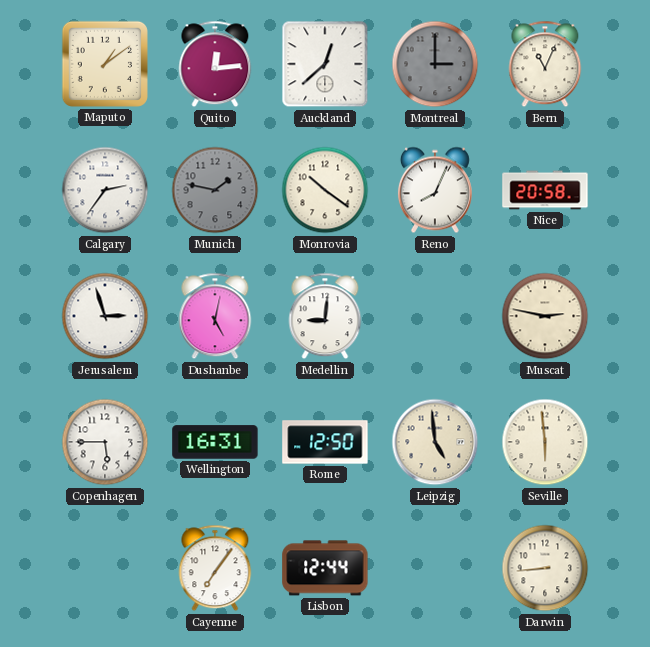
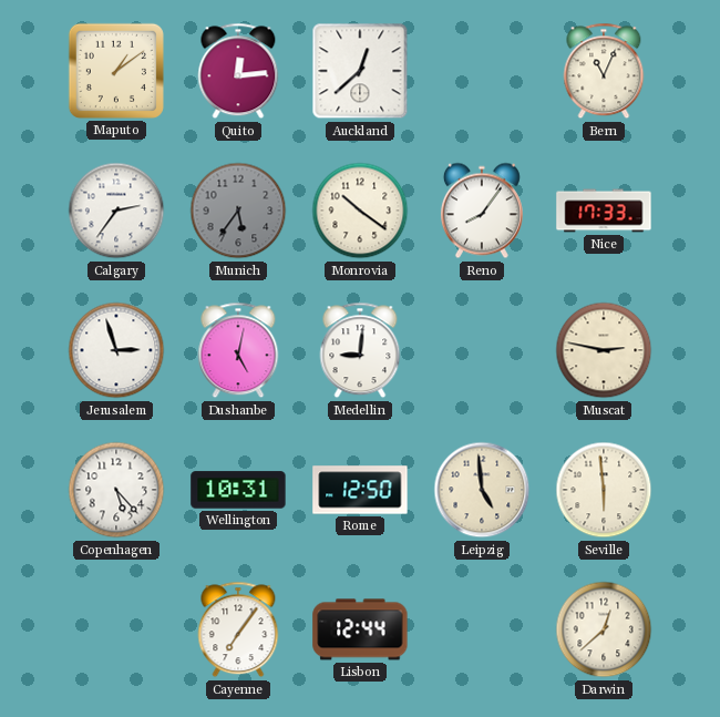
Montreal: 3:00 -> none (435, 64)
Munich: 1:47 -> 5:36 (238, 211)
Reno: 8:04 -> 8:06 (482, 211)
Nice: 20:58 -> 17:33 (604, 211)
Copenhagen: 5:45 -> 5:23 (116, 490)
Wellington: 16:31 -> 10:31 (238, 490)
Darwin: 8:44 -> 12:38 (604, 629)
